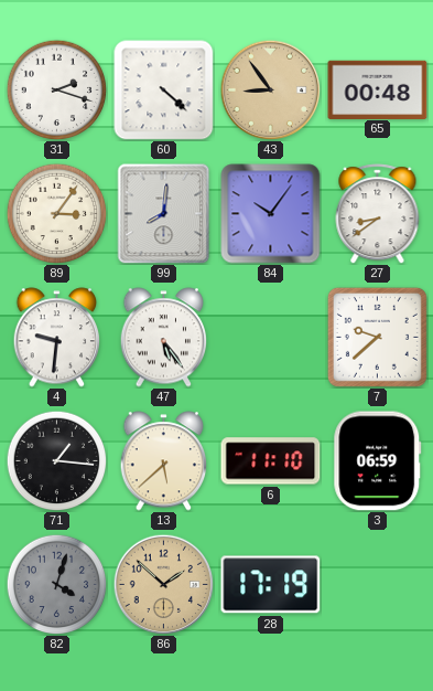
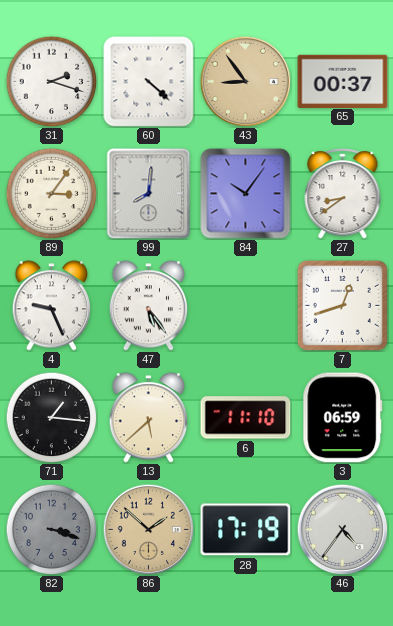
65: 00:48 -> 00:37 (343, 81)
4: 9:31 -> 9:26 (52, 306)
7: 9:38 -> 12:42 (342, 305)
82: 4:03 -> 3:18 (51, 529)
46: none -> 4:36 (342, 529)
